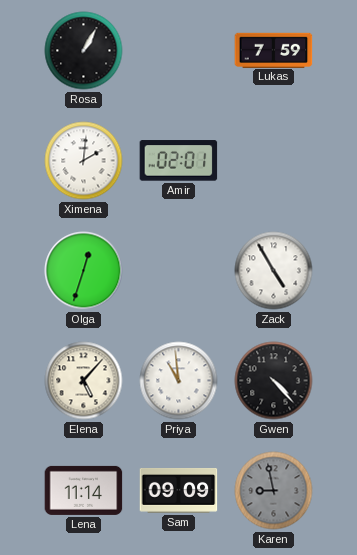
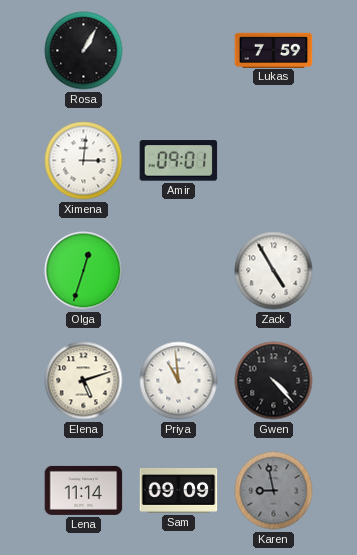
Ximena: 2:01 -> 3:01 (84, 161)
Amir: 02:01 -> 09:01 (179, 161)
Elena: 5:07 -> 5:12 (84, 381)
